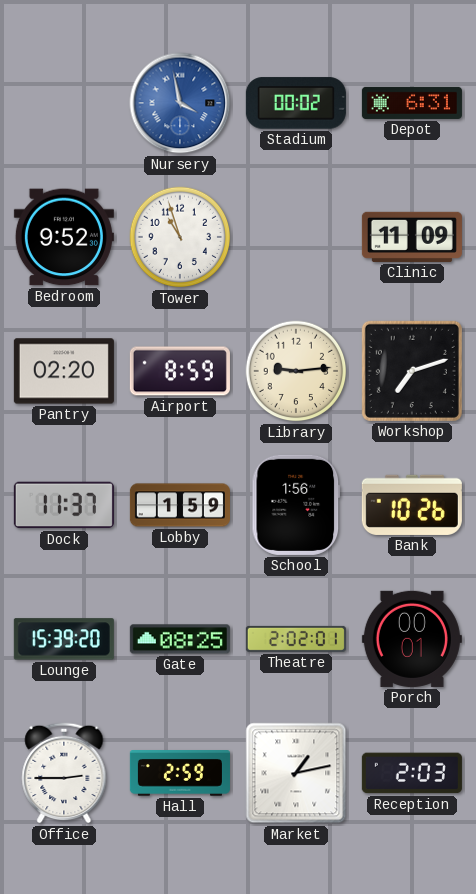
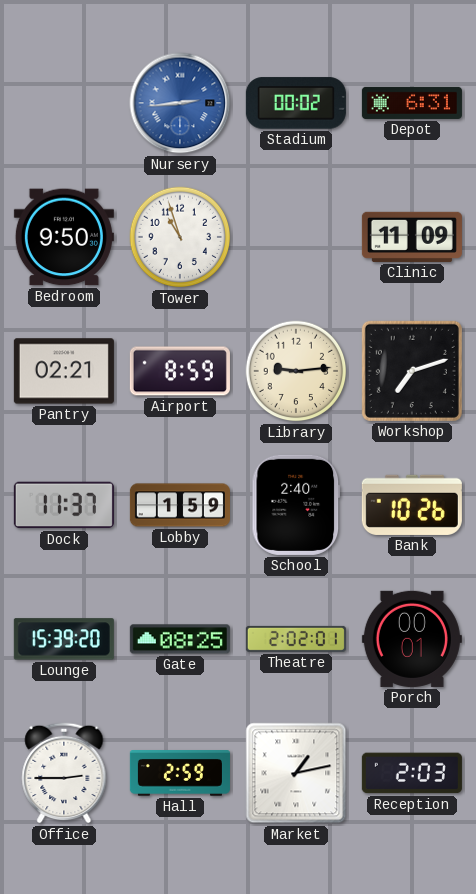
Nursery: 3:58 -> 2:44 (180, 103)
Bedroom: 9:52 -> 9:50 (64, 237)
Pantry: 02:20 -> 02:21 (64, 371)
School: 1:56 -> 2:40 (296, 505)
